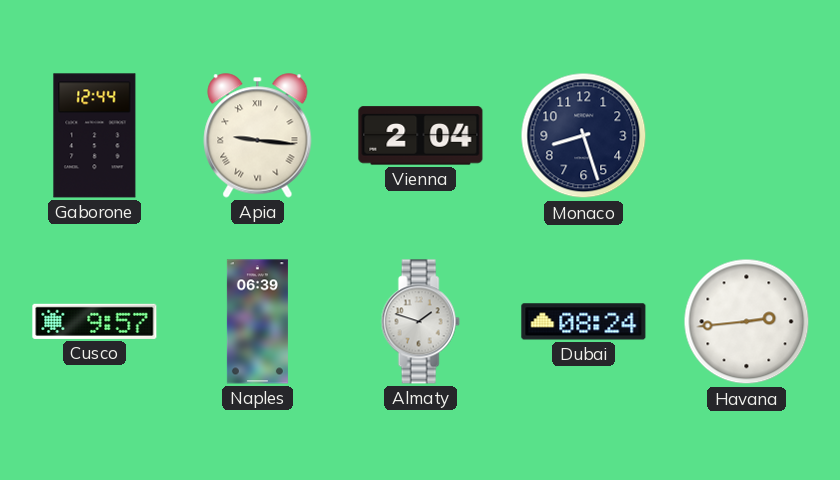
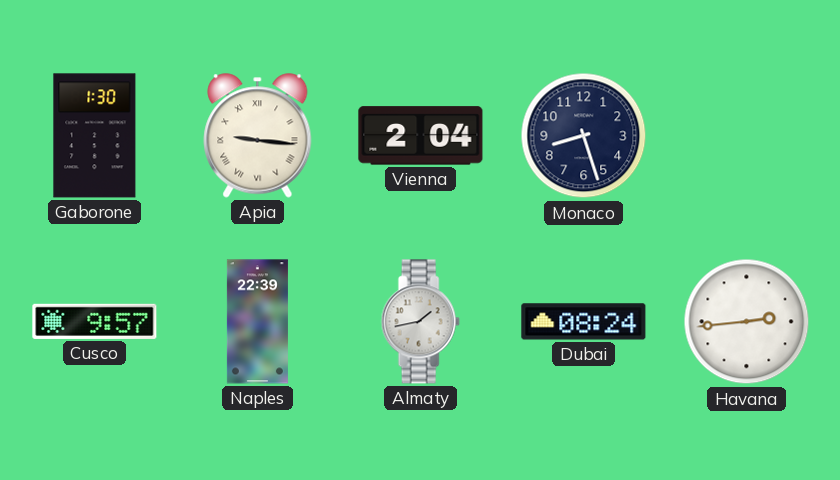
Gaborone: 12:44 -> 1:30 (95, 136)
Naples: 06:39 -> 22:39 (257, 322)
Almaty: 1:48 -> 1:43 (420, 322)
